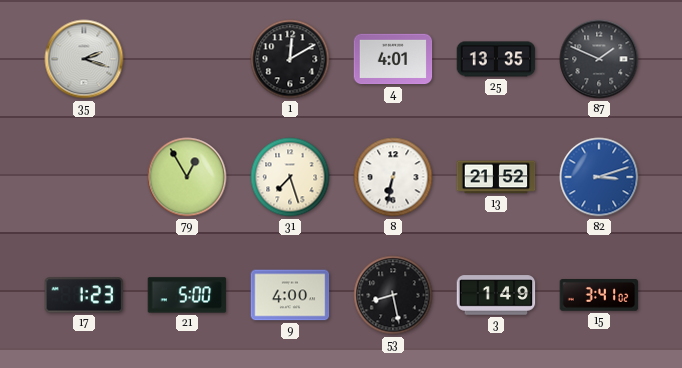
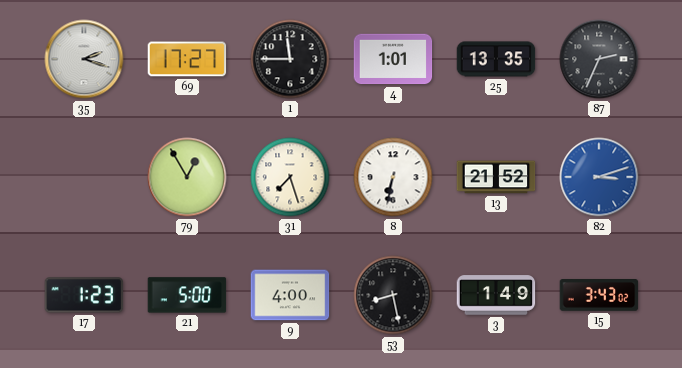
69: none -> 17:27 (187, 59)
1: 12:10 -> 11:45 (290, 59)
4: 4:01 -> 1:01 (393, 59)
87: 1:49 -> 2:34 (599, 59)
15: 3:41 -> 3:43 (599, 295)
